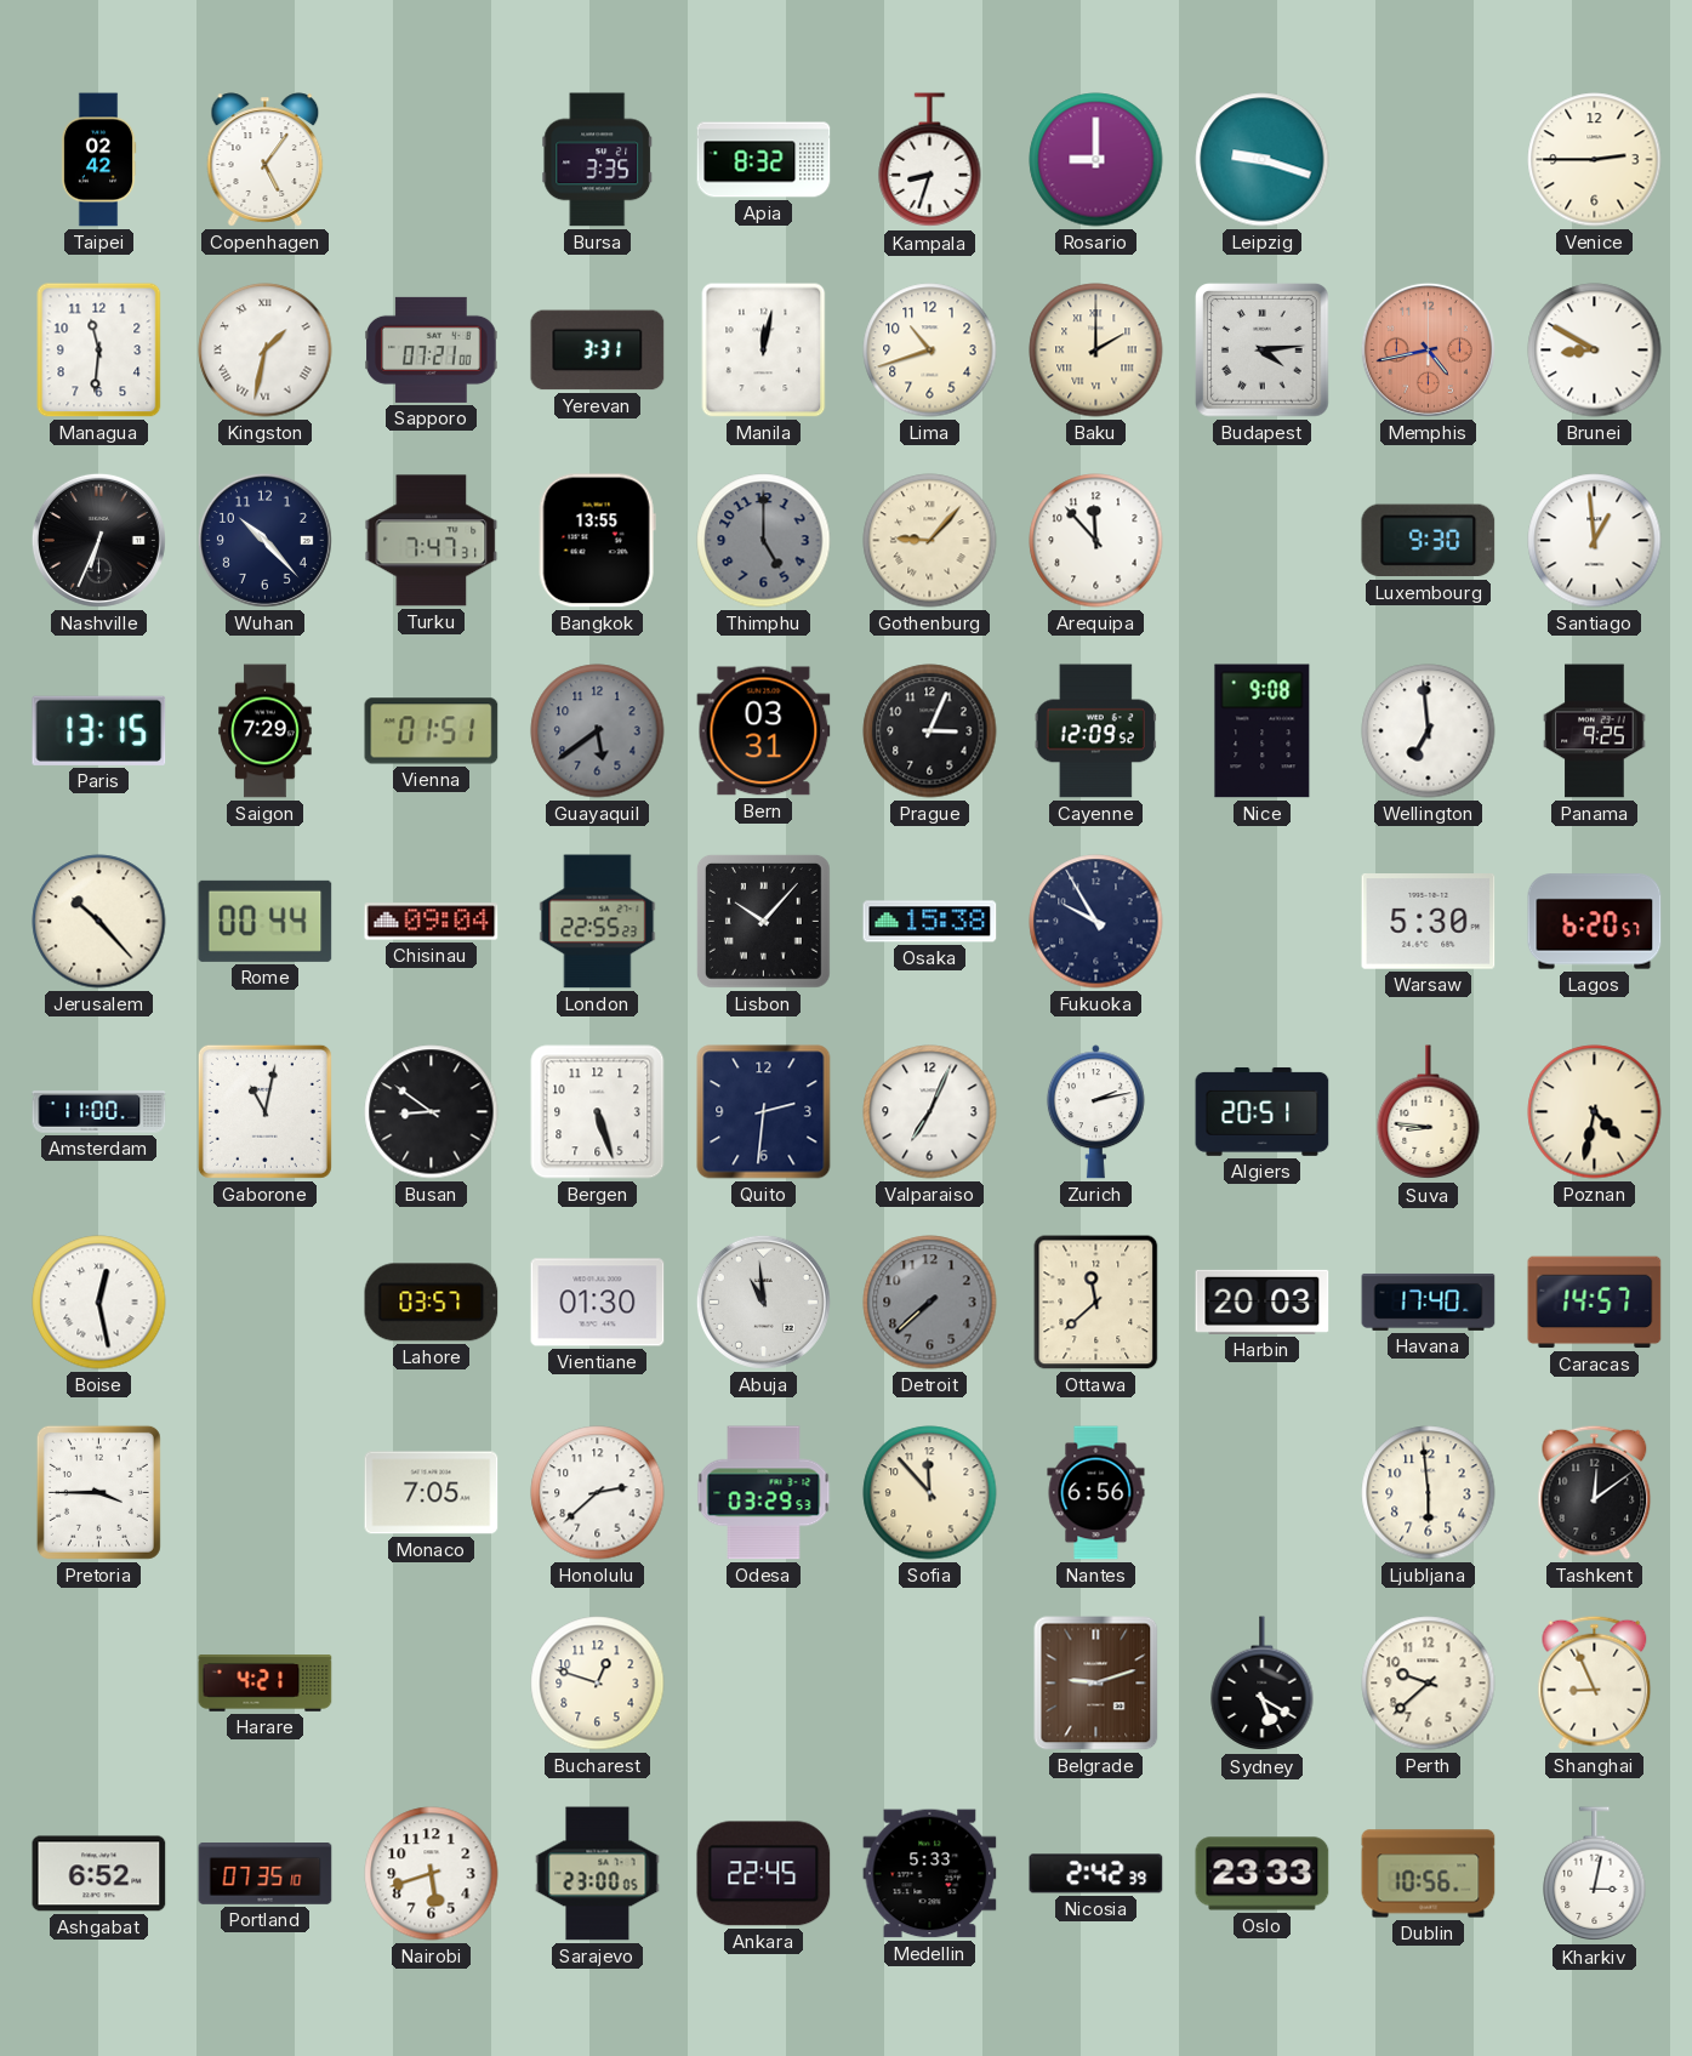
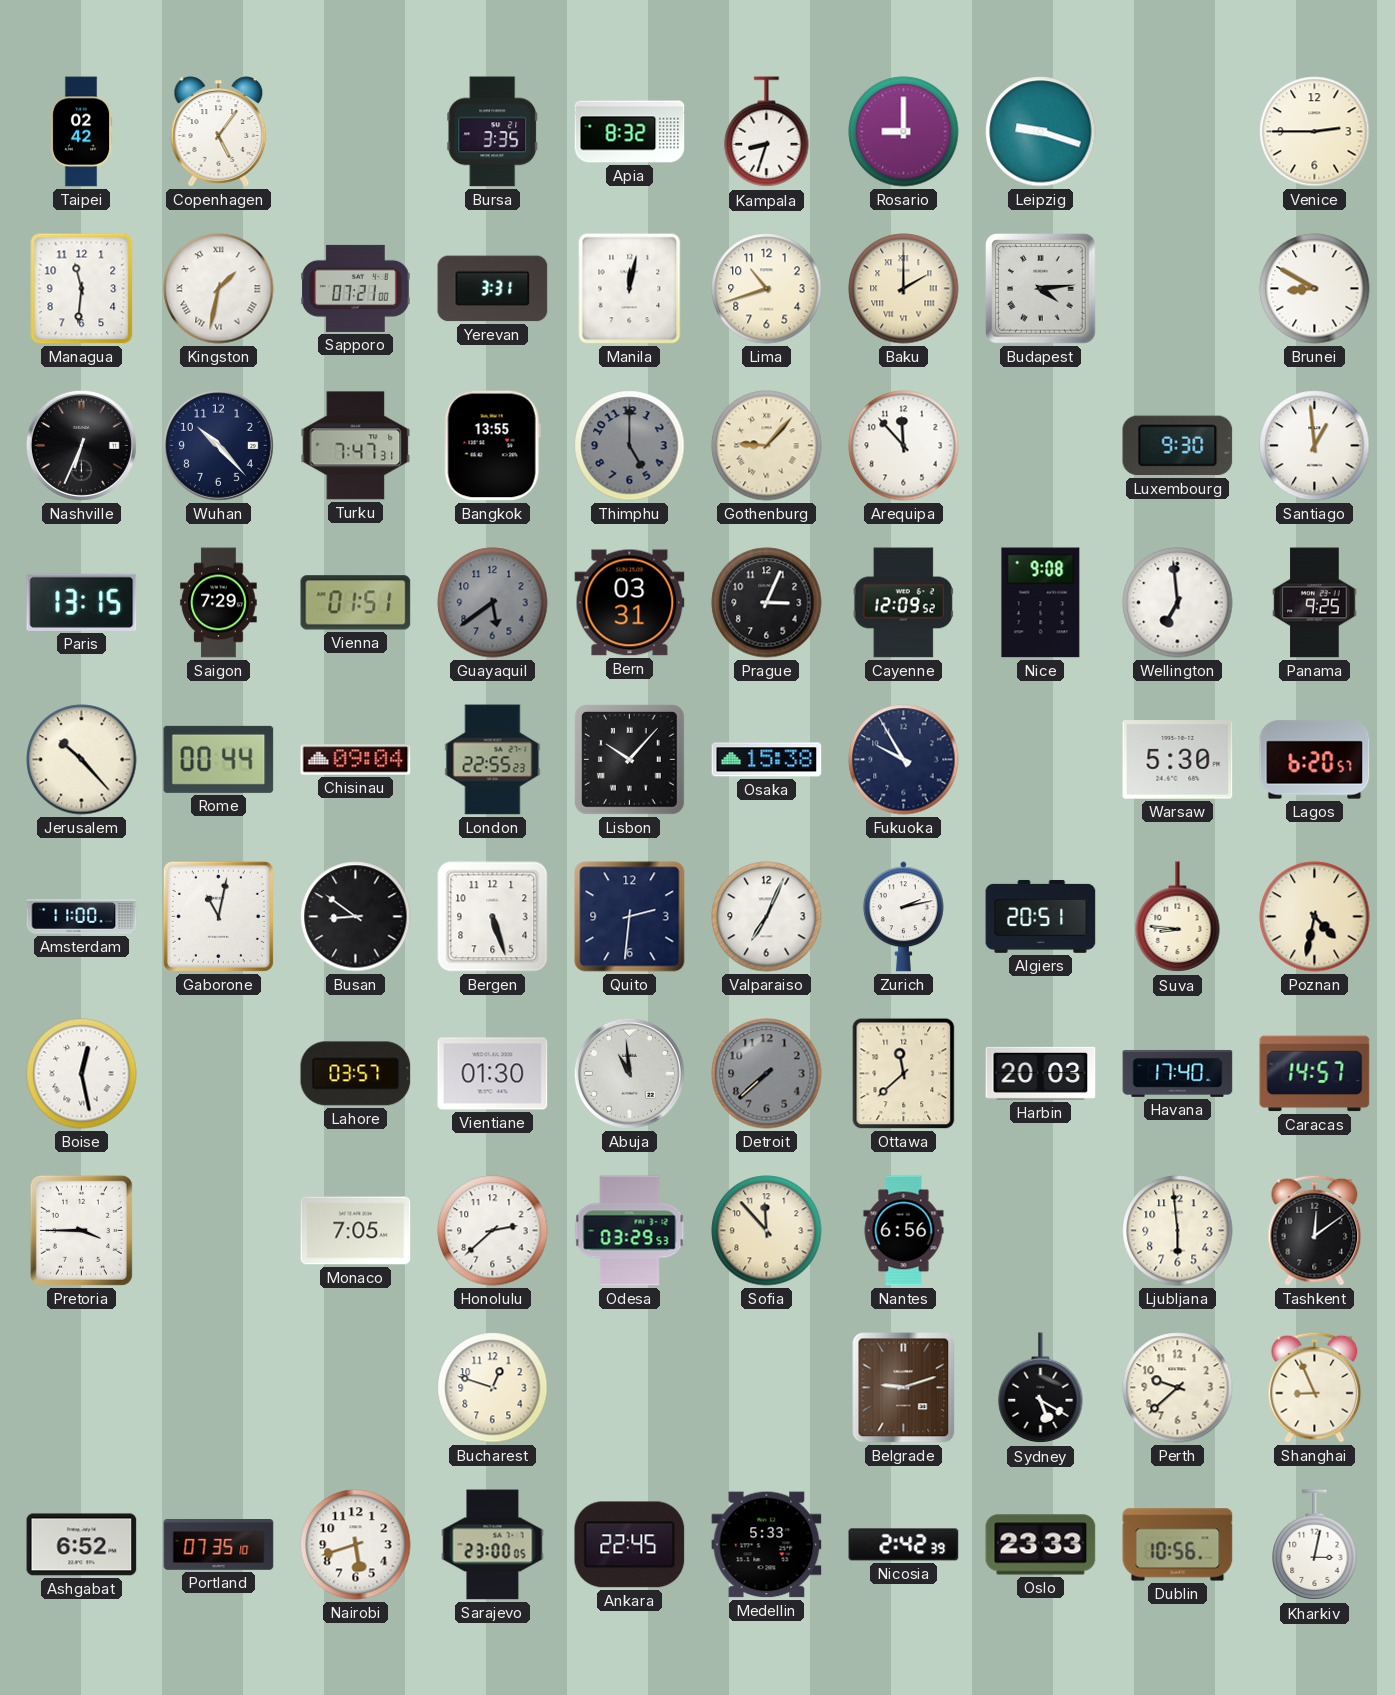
Memphis: 4:43 -> none (1428, 349)
Harare: 4:21 -> none (266, 1684)
